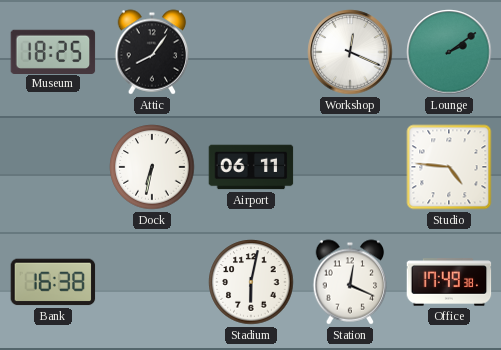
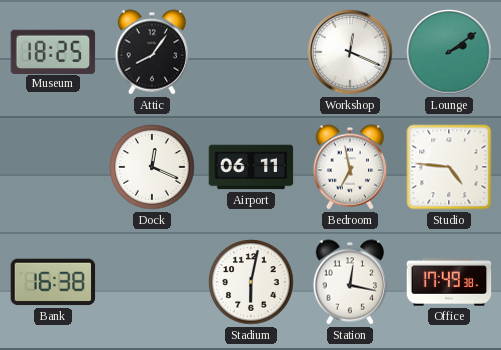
Dock: 6:32 -> 12:19 (152, 167)
Bedroom: none -> 6:58 (350, 167)
Station: 12:19 -> 12:17 (350, 282)
